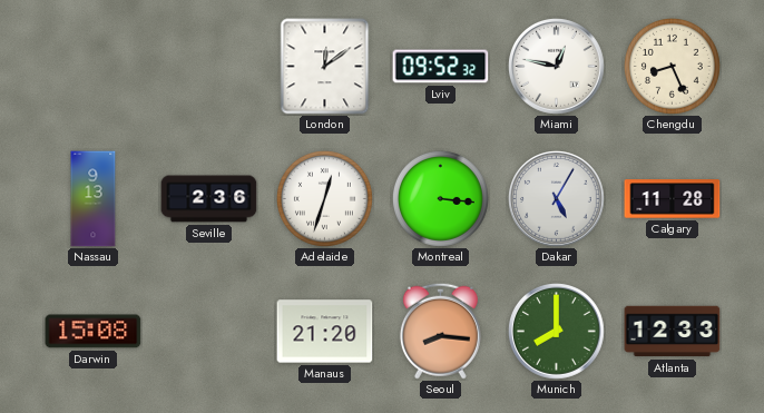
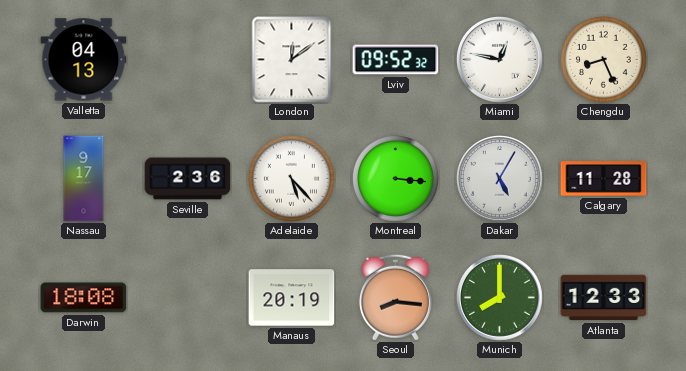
Valletta: none -> 04:13 (84, 60)
Nassau: 9:13 -> 9:17 (84, 179)
Adelaide: 12:33 -> 5:23 (291, 178)
Darwin: 15:08 -> 18:08 (84, 298)
Manaus: 21:20 -> 20:19 (292, 298)
